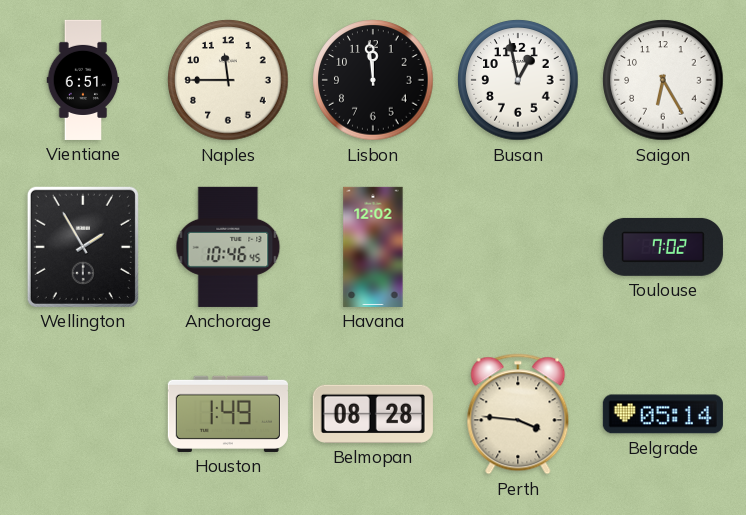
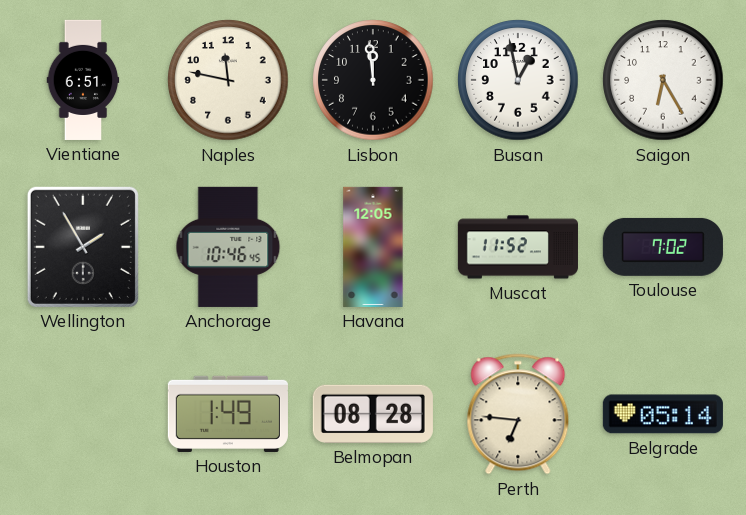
Naples: 11:45 -> 11:47 (228, 80)
Havana: 12:02 -> 12:05 (373, 247)
Muscat: none -> 11:52 (518, 247)
Perth: 3:46 -> 6:46 (518, 414)
